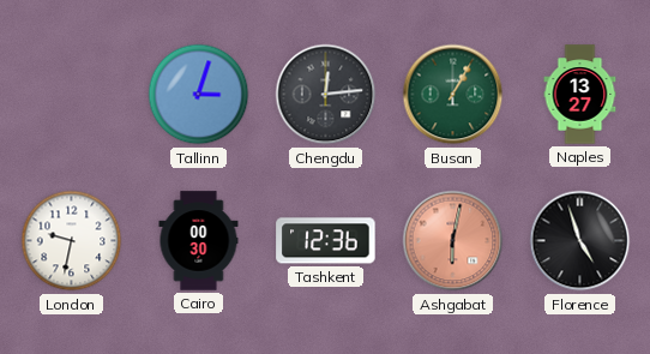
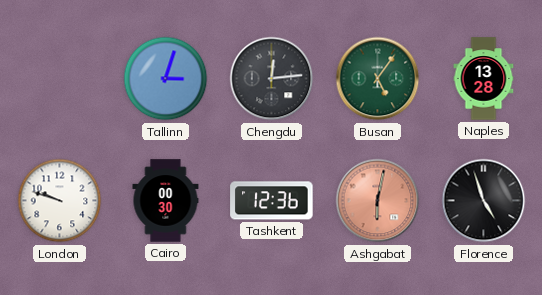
Busan: 1:05 -> 5:06 (378, 79)
Naples: 13:27 -> 13:28 (484, 79)
London: 9:32 -> 9:48 (60, 201)
